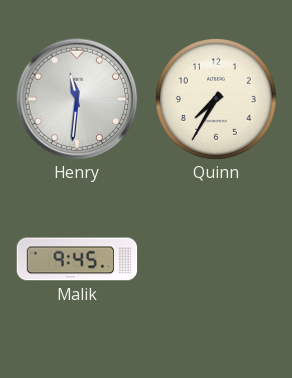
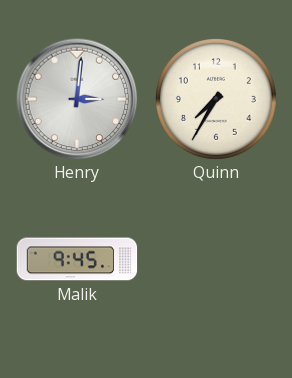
Henry: 11:31 -> 3:01 (77, 99)
